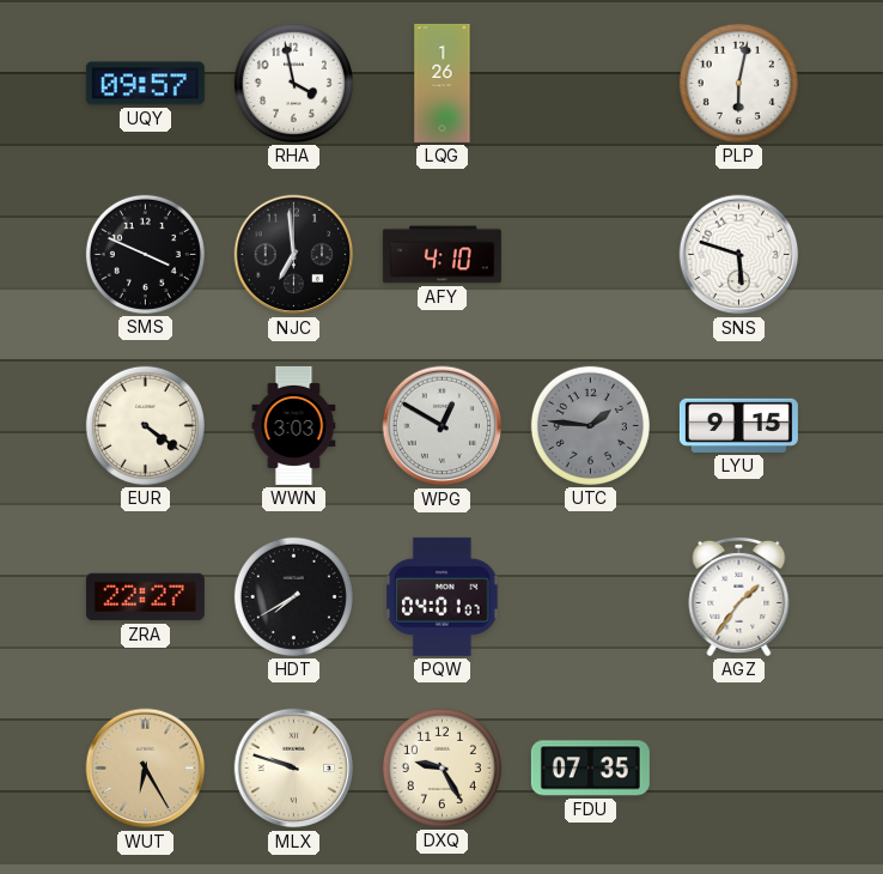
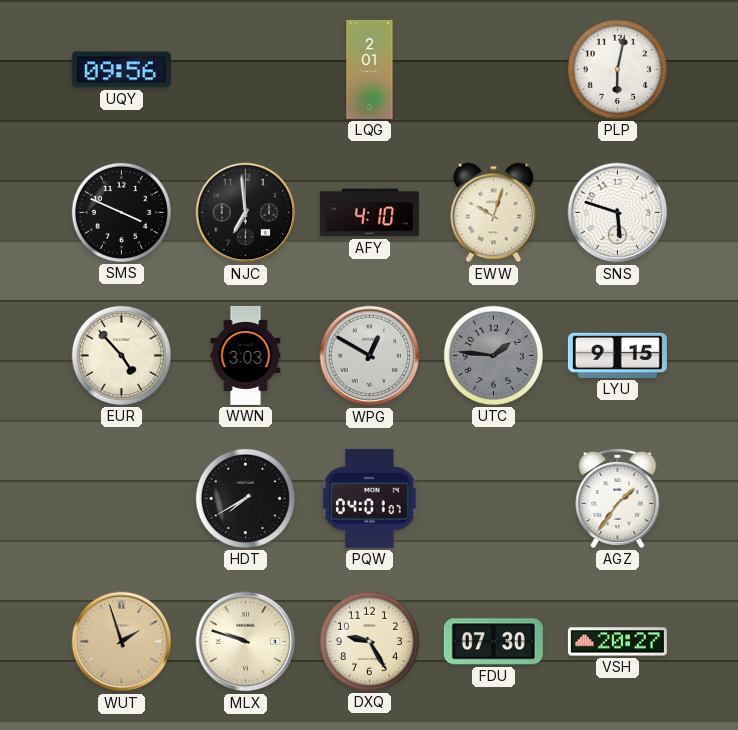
UQY: 09:57 -> 09:56 (121, 70)
RHA: 3:58 -> none (293, 83)
LQG: 1:26 -> 2:01 (370, 69)
EWW: none -> 10:03 (494, 213)
EUR: 4:21 -> 4:53 (121, 355)
ZRA: 22:27 -> none (145, 597)
WUT: 6:25 -> 1:57 (122, 642)
FDU: 07:35 -> 07:30 (493, 642)
VSH: none -> 20:27 (617, 642)
